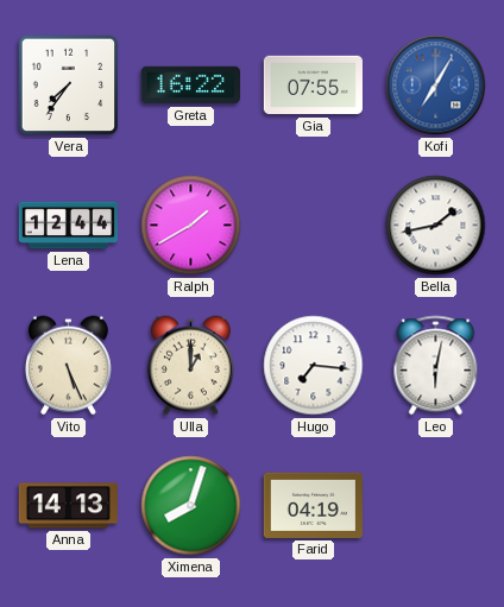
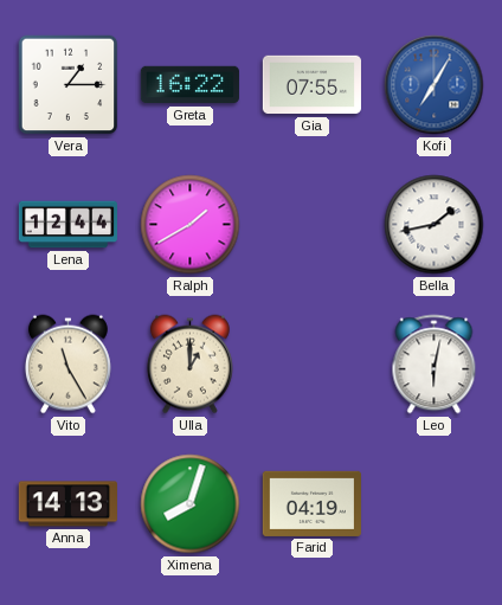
Vera: 7:36 -> 1:15 (69, 85)
Vito: 5:26 -> 11:25 (67, 365)
Hugo: 7:16 -> none (314, 366)
